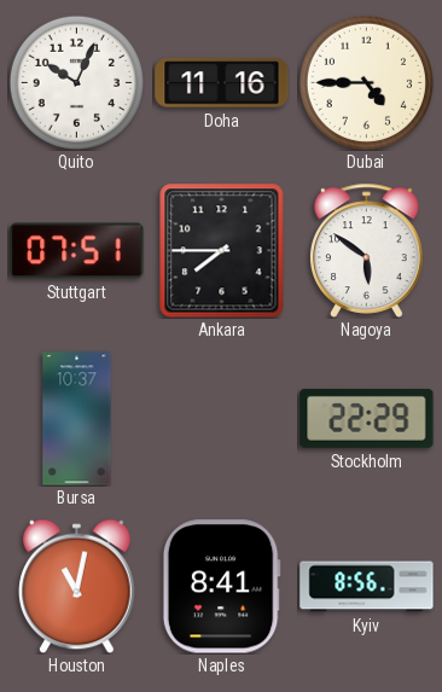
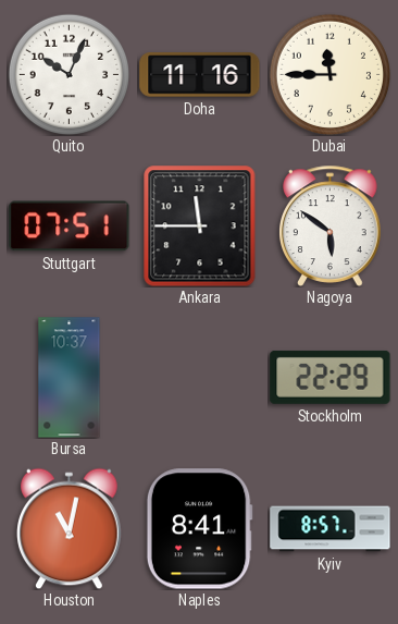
Dubai: 4:45 -> 11:45 (329, 74)
Ankara: 7:45 -> 11:45 (200, 227)
Kyiv: 8:56 -> 8:57 (331, 529)
